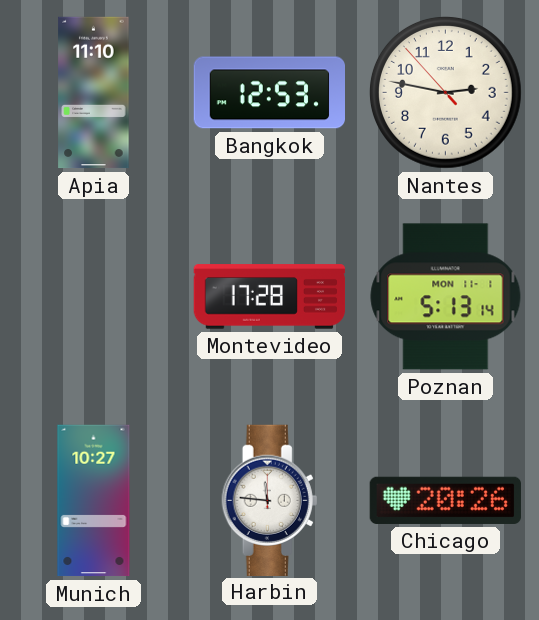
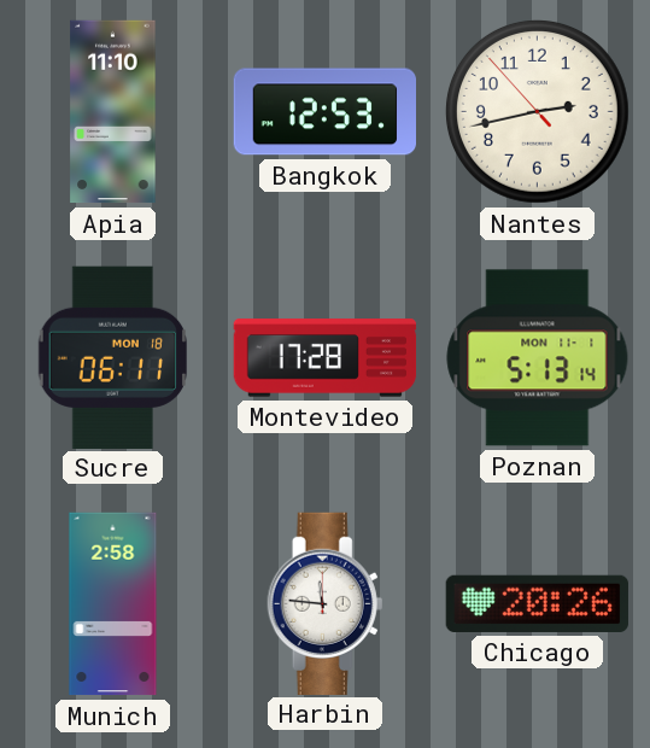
Nantes: 2:46 -> 2:42 (538, 112)
Sucre: none -> 06:11 (113, 357)
Munich: 10:27 -> 2:58 (113, 604)
